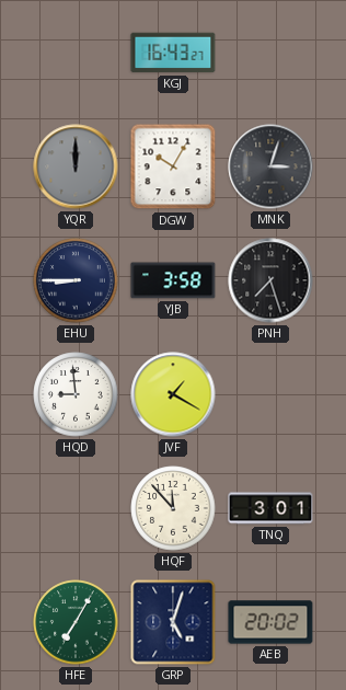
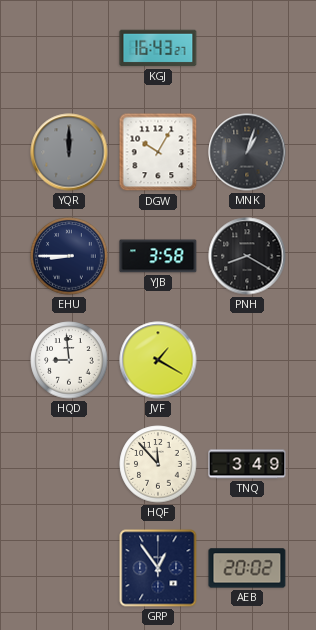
MNK: 3:03 -> 1:03 (247, 152)
PNH: 7:27 -> 8:20 (247, 256)
TNQ: 3:01 -> 3:49 (247, 464)
HFE: 7:05 -> none (76, 622)
GRP: 5:03 -> 12:54 (158, 568)
